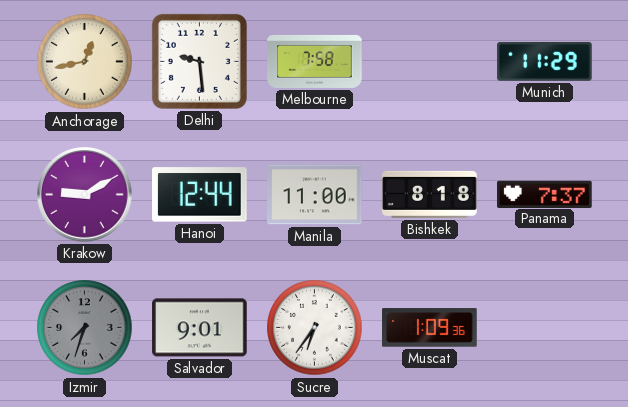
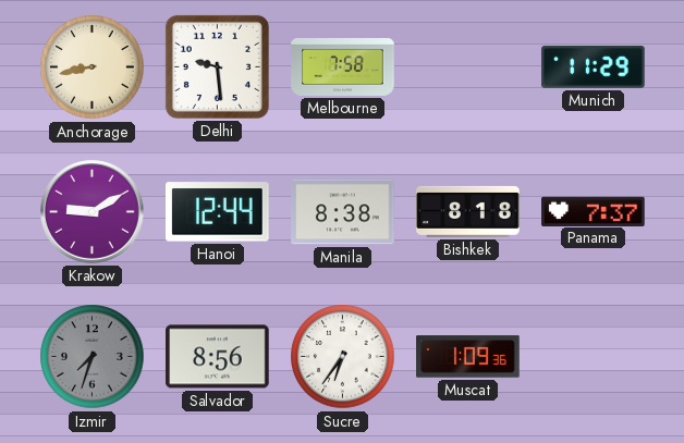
Anchorage: 12:43 -> 8:43 (93, 67)
Manila: 11:00 -> 8:38 (343, 212)
Salvador: 9:01 -> 8:56 (218, 357)
